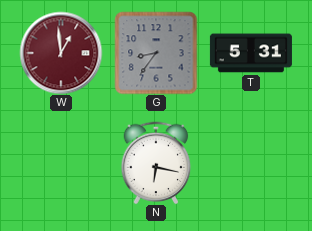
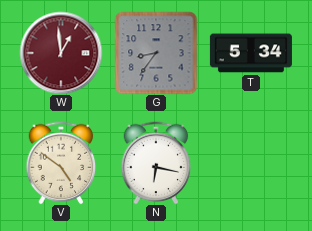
T: 5:31 -> 5:34 (251, 53)
V: none -> 4:51 (61, 163)
